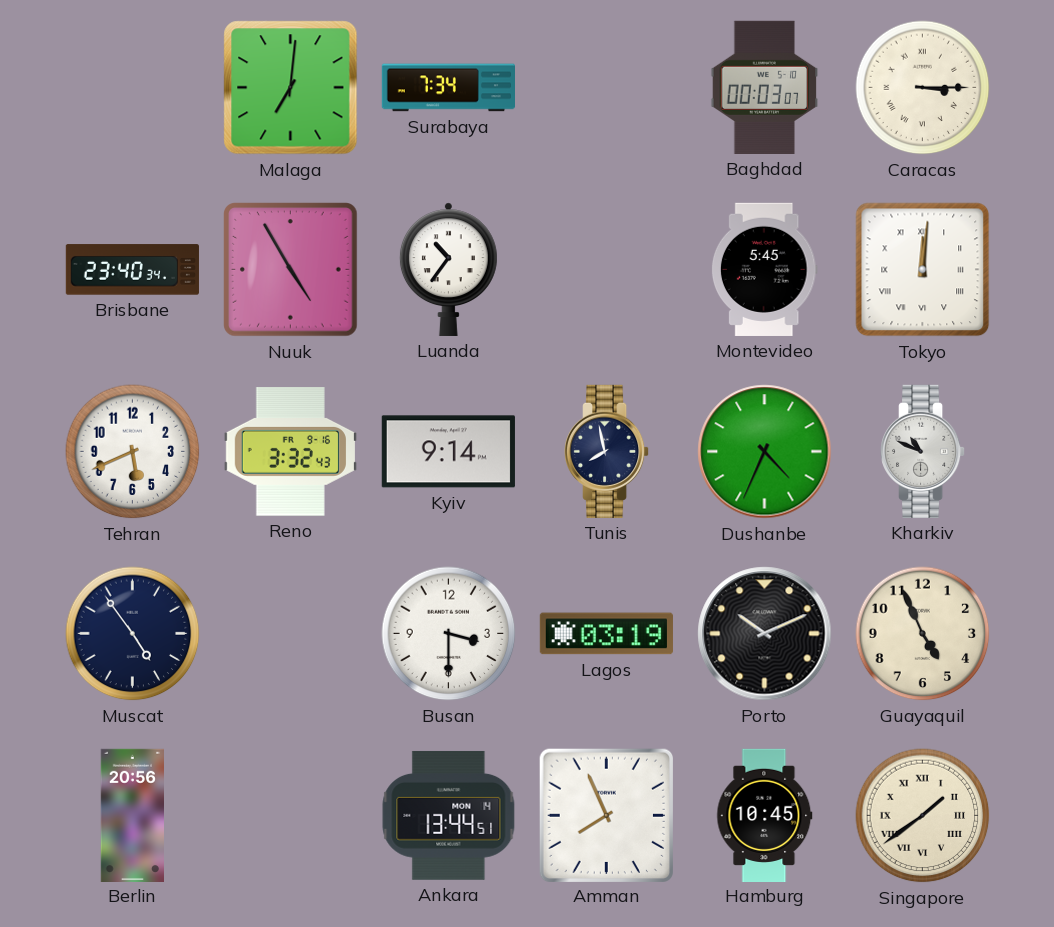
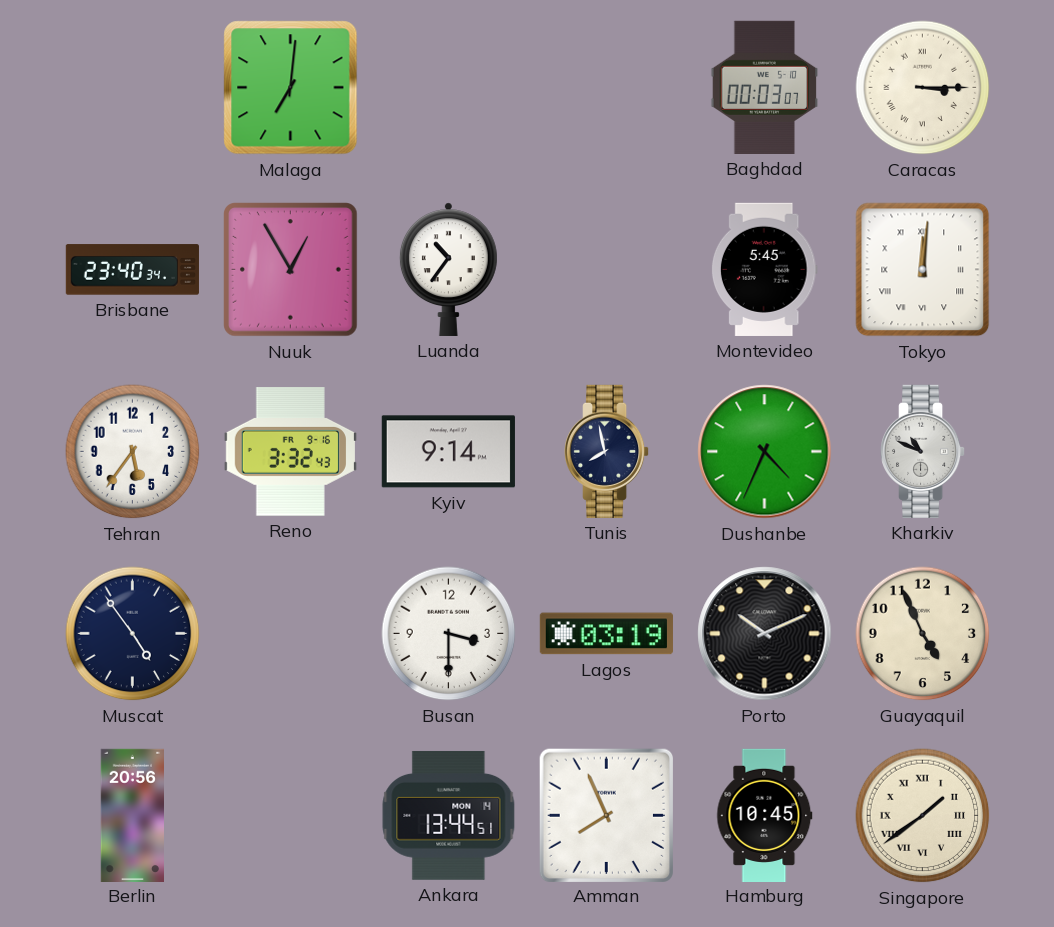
Surabaya: 7:34 -> none (448, 88)
Nuuk: 4:55 -> 12:55 (291, 270)
Tehran: 5:41 -> 5:36 (133, 452)
